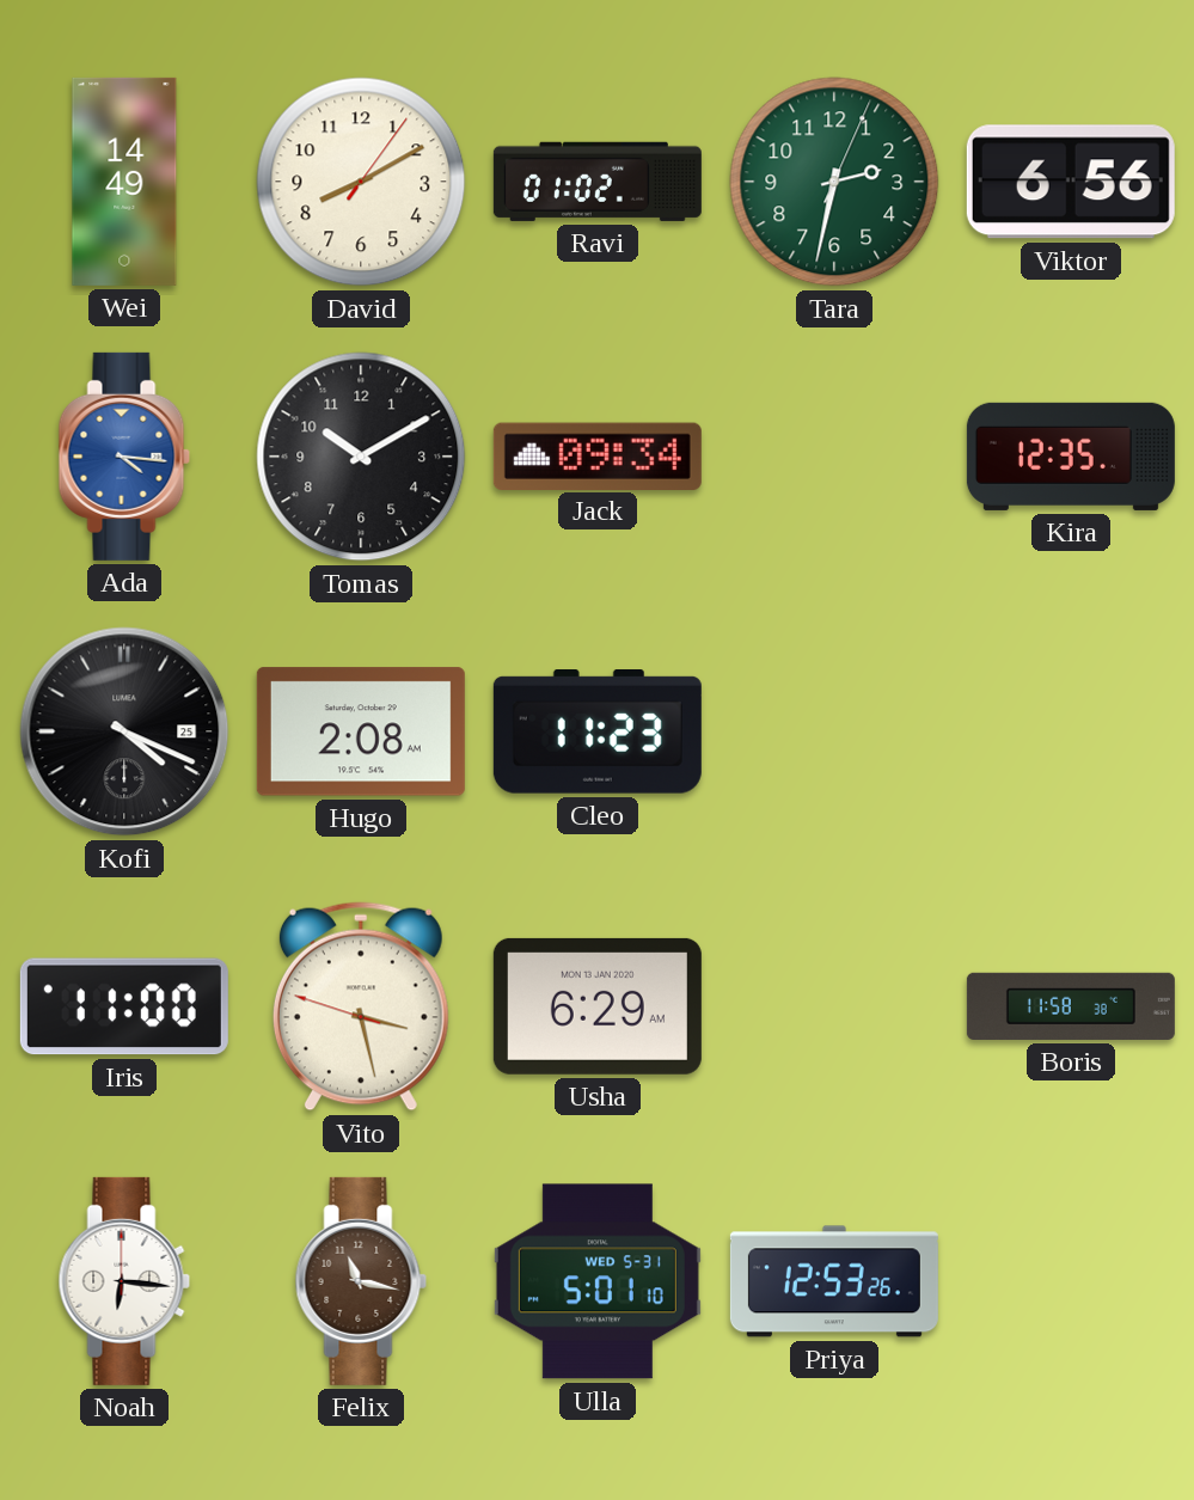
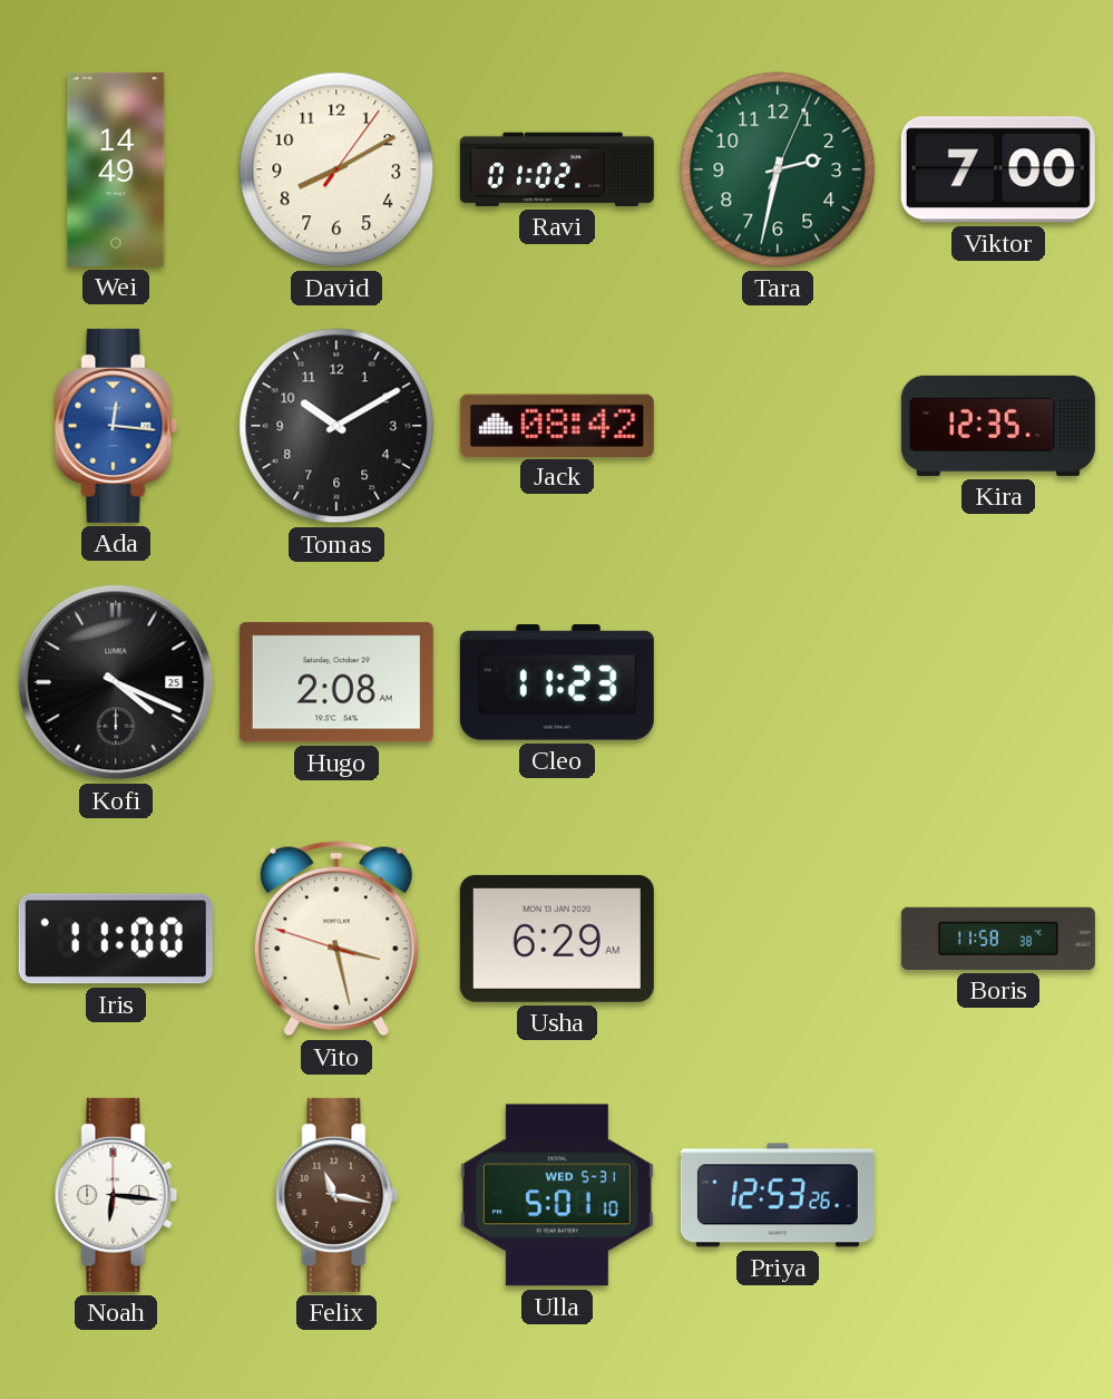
Viktor: 6:56 -> 7:00 (998, 169)
Ada: 4:16 -> 12:16 (116, 426)
Jack: 09:34 -> 08:42 (557, 425)
